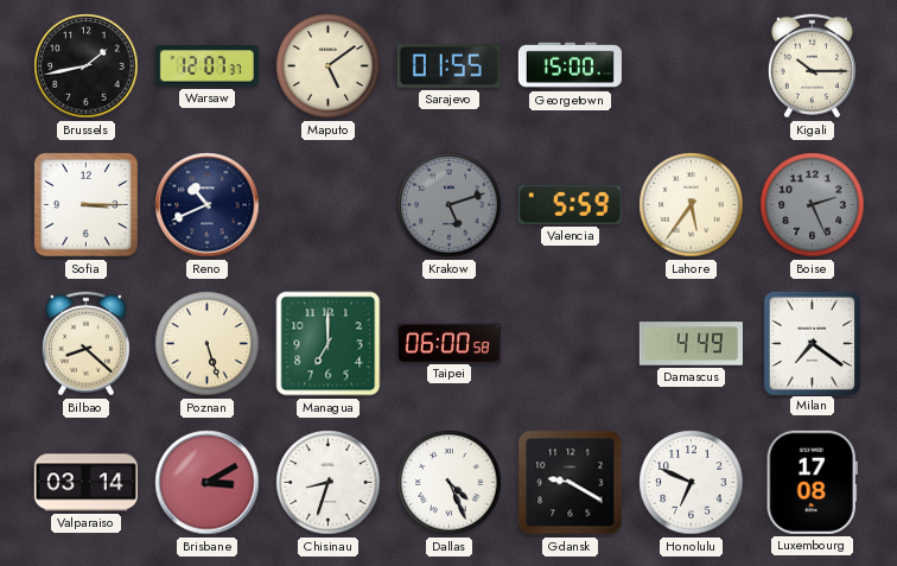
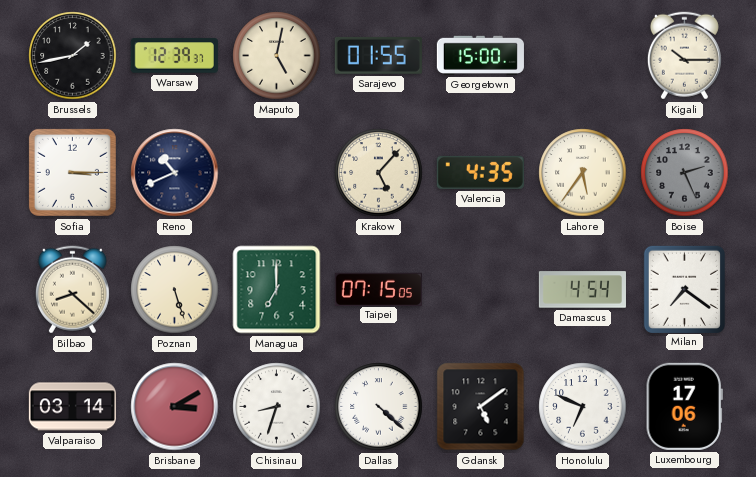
Warsaw: 12:07 -> 12:39 (174, 56)
Maputo: 5:09 -> 5:02 (277, 56)
Krakow: 5:12 -> 5:07 (379, 173)
Krakow dial: grey -> cream (379, 173)
Valencia: 5:59 -> 4:35 (480, 172)
Taipei: 06:00 -> 07:15 (378, 289)
Damascus: 4:49 -> 4:54 (582, 290)
Dallas: 4:26 -> 4:22 (379, 407)
Gdansk: 9:20 -> 5:09 (481, 407)
Luxembourg: 17:08 -> 17:06 (684, 406)
